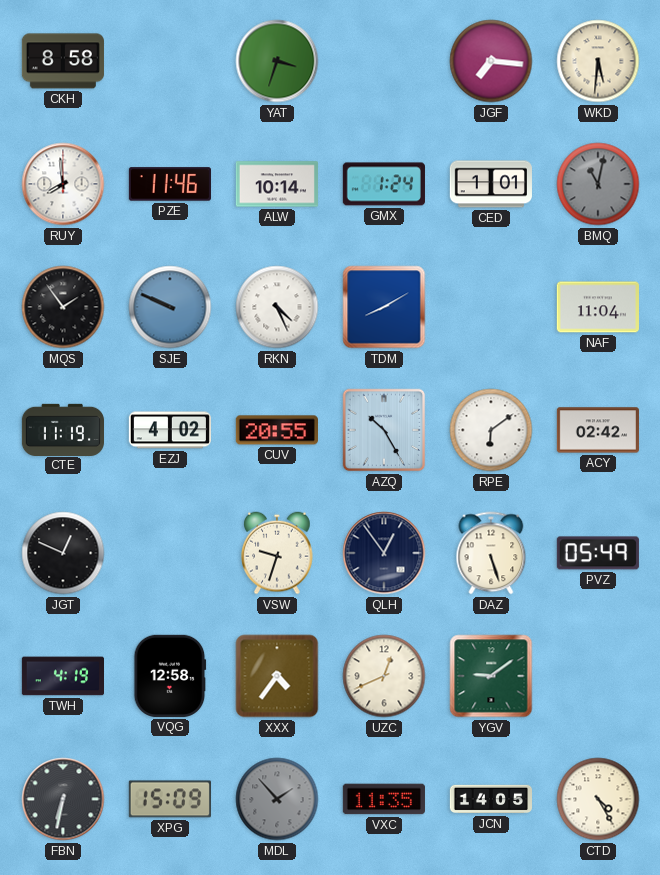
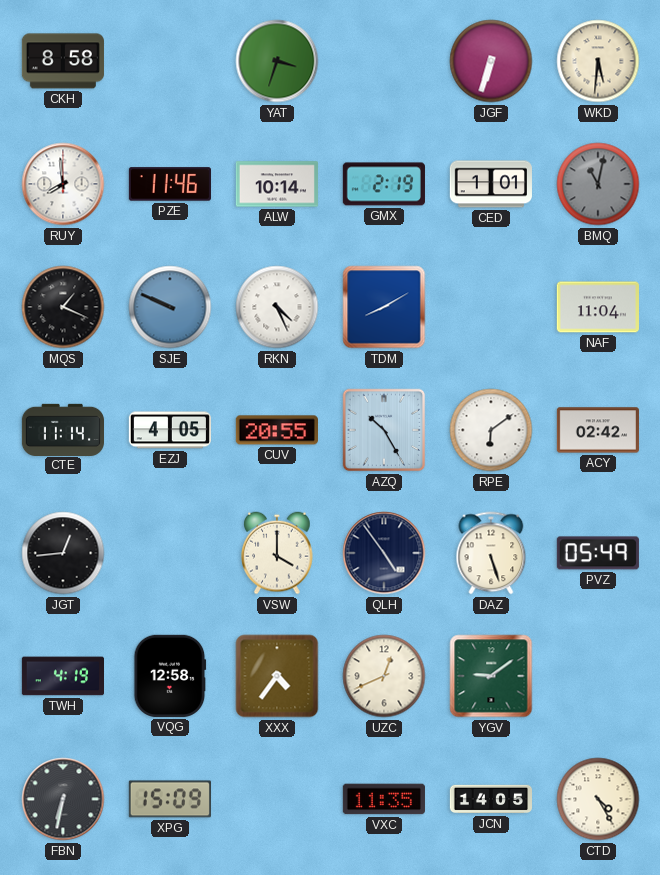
JGF: 7:16 -> 6:33 (491, 61)
GMX: 1:24 -> 2:19 (384, 184)
MQS: 1:54 -> 1:19 (63, 307)
CTE: 11:19 -> 11:14 (62, 429)
EZJ: 4:02 -> 4:05 (169, 430)
JGT: 12:49 -> 12:44 (63, 553)
VSW: 9:33 -> 4:00 (277, 553)
QLH: 12:54 -> 4:54 (384, 553)
MDL: 1:53 -> none (277, 799)
